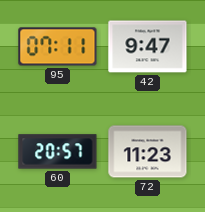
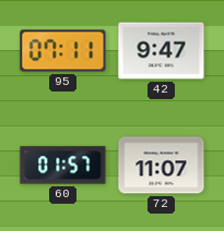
60: 20:57 -> 01:57 (63, 166)
72: 11:23 -> 11:07 (162, 166)
